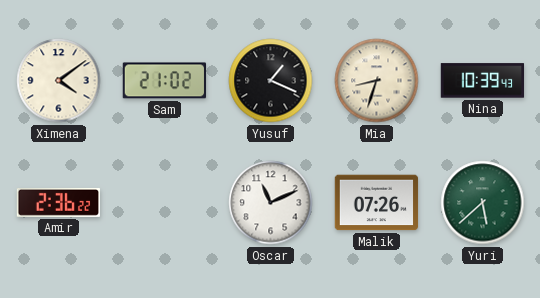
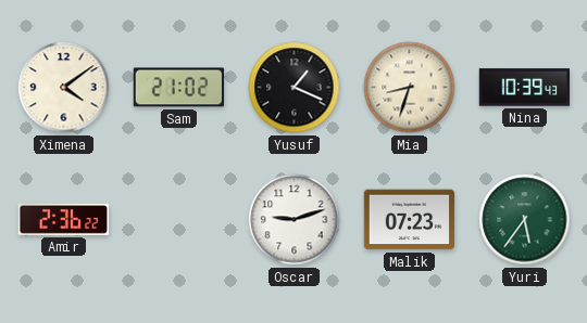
Oscar: 11:11 -> 9:12 (295, 220)
Malik: 07:26 -> 07:23 (410, 220)
Yuri: 5:38 -> 5:36 (525, 220)
